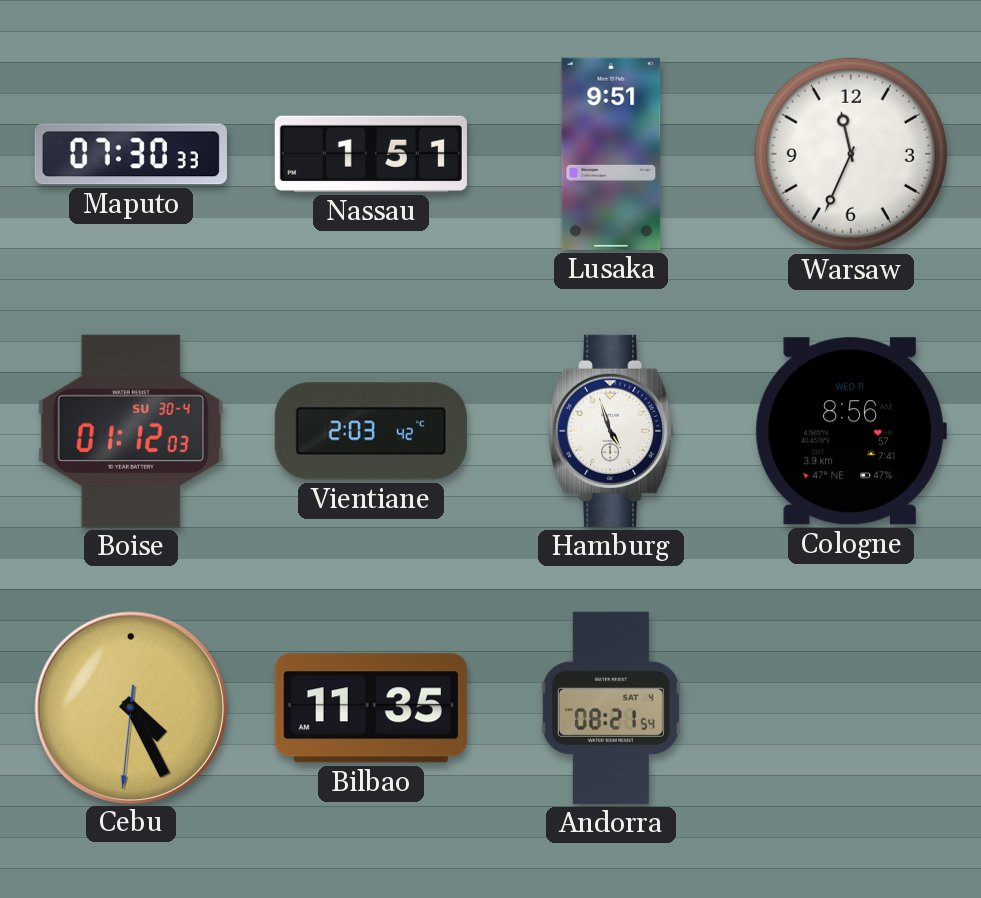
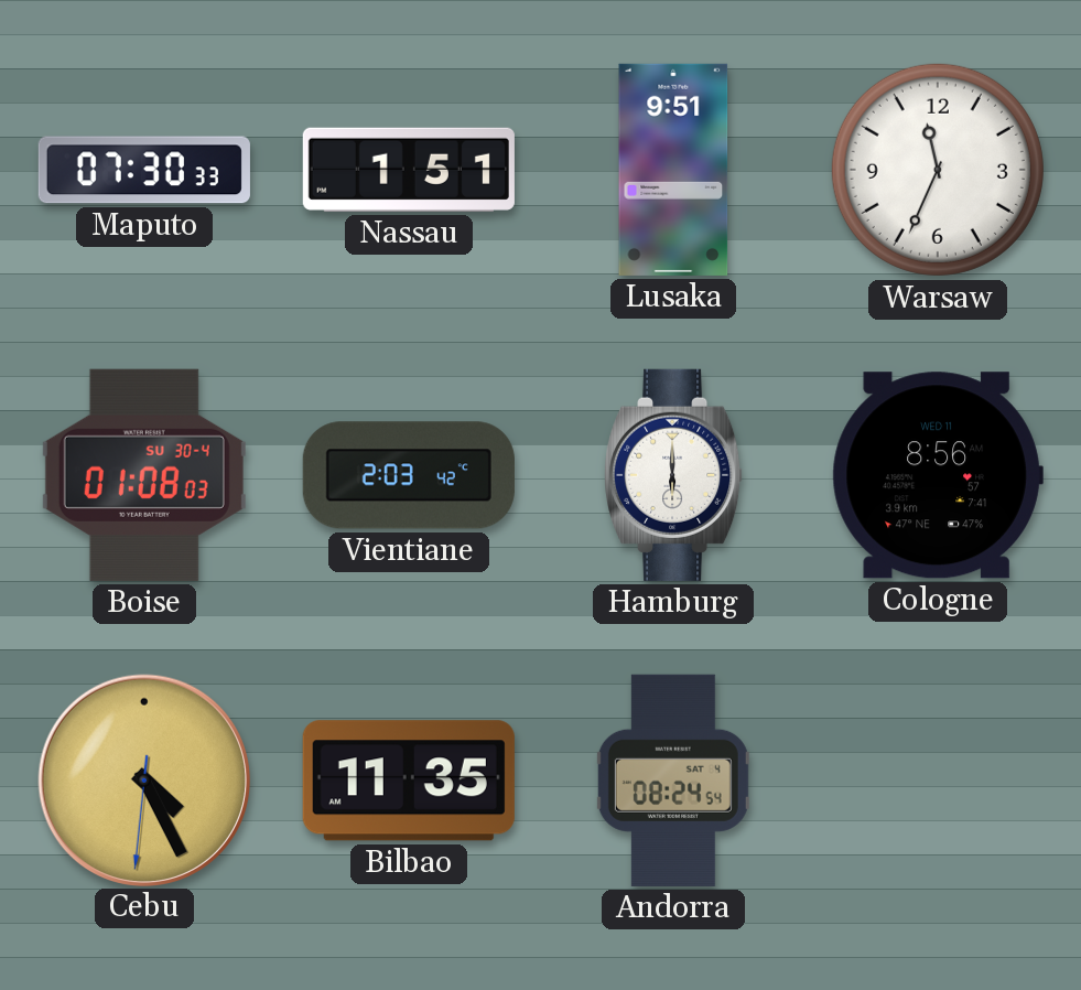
Boise: 01:12 -> 01:08 (144, 475)
Hamburg: 4:57 -> 6:00 (674, 475)
Andorra: 08:21 -> 08:24 (673, 781)
